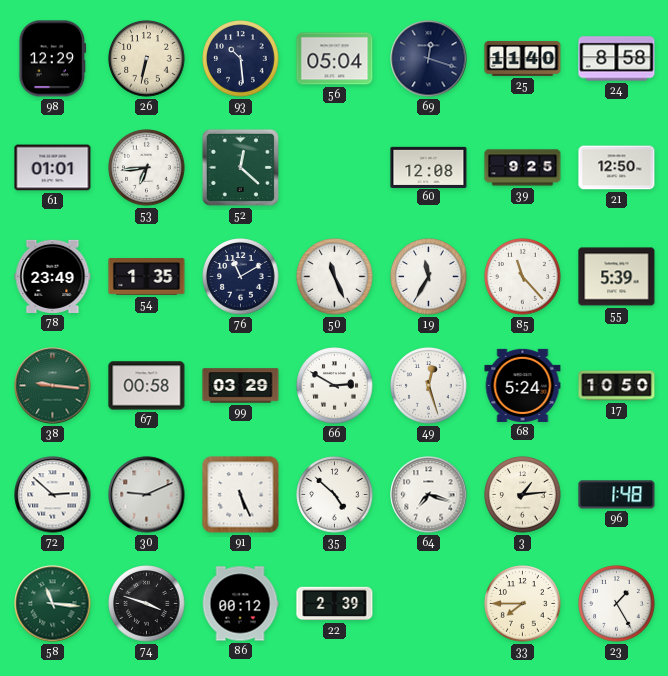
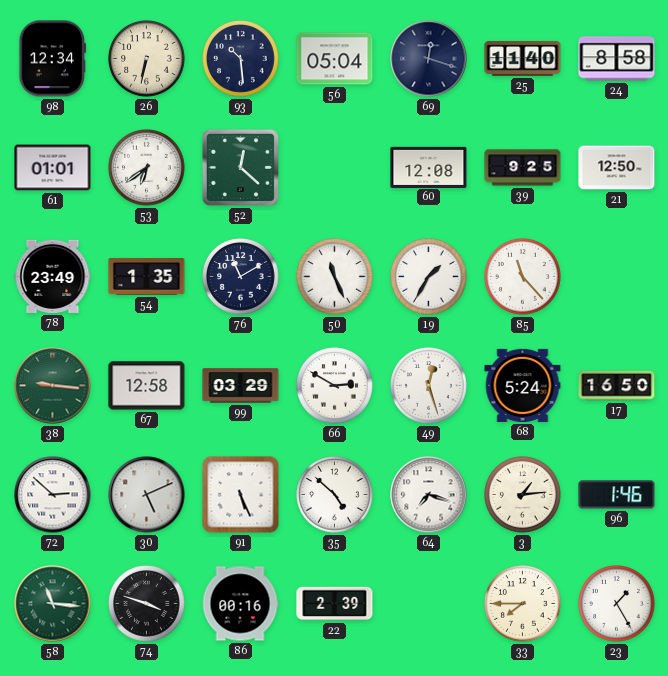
98: 12:29 -> 12:34 (53, 59)
53: 6:44 -> 6:39 (147, 168)
19: 11:35 -> 1:35 (429, 277)
55: 5:39 -> none (617, 277)
67: 00:58 -> 12:58 (147, 386)
17: 10:50 -> 16:50 (617, 386)
30: 9:11 -> 5:11 (147, 495)
96: 1:48 -> 1:46 (617, 495)
86: 00:12 -> 00:16 (240, 604)
